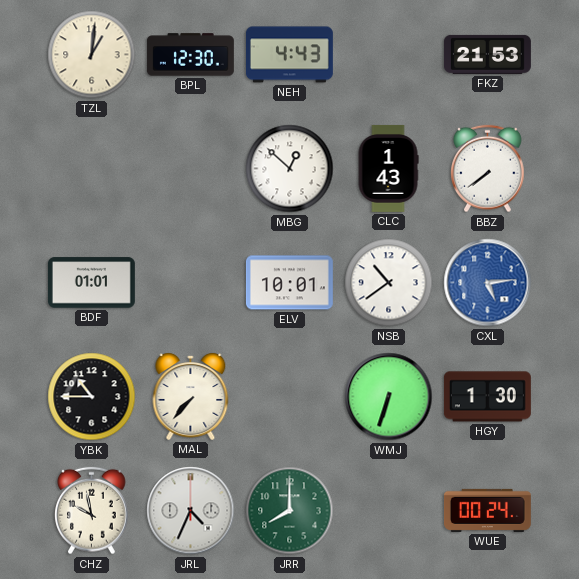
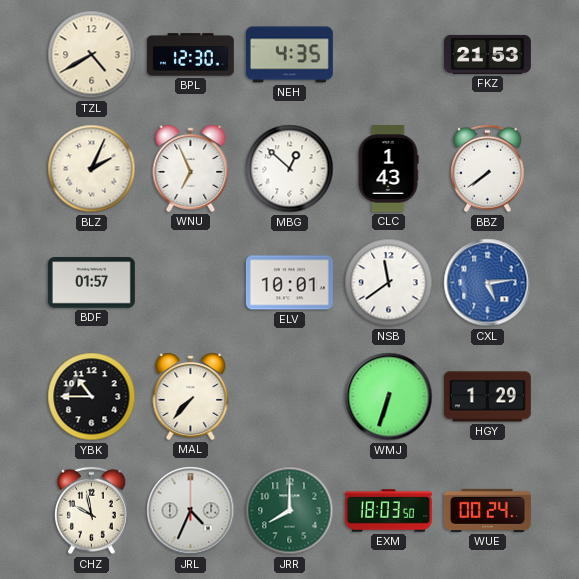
TZL: 1:01 -> 4:40 (92, 55)
NEH: 4:43 -> 4:35 (289, 55)
BLZ: none -> 2:04 (92, 169)
WNU: none -> 6:56 (191, 168)
BDF: 01:01 -> 01:57 (91, 283)
NSB: 10:39 -> 11:39 (389, 283)
HGY: 1:30 -> 1:29 (487, 397)
EXM: none -> 18:03 (388, 511)
